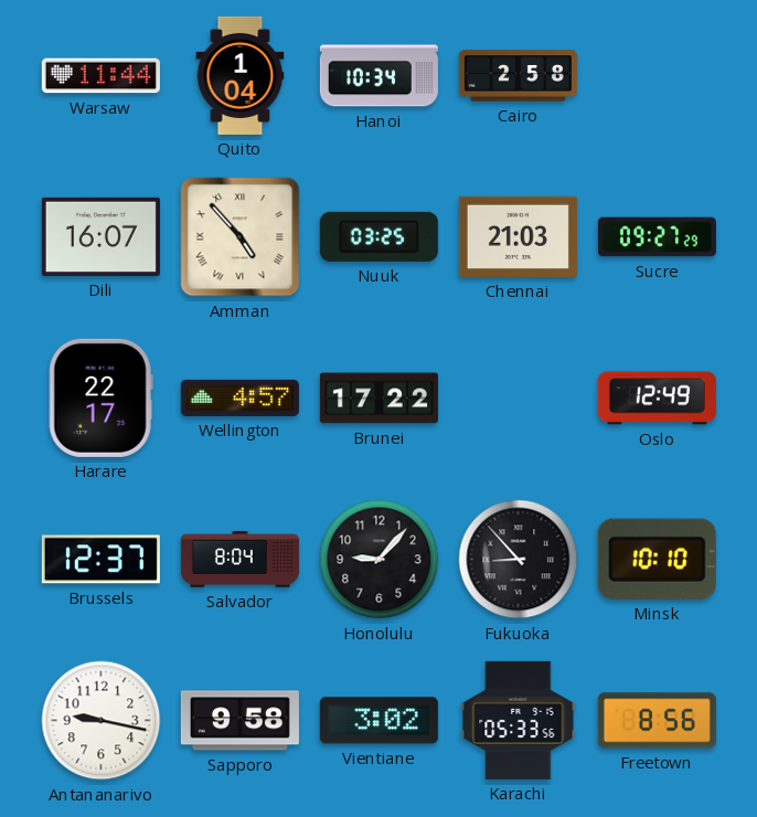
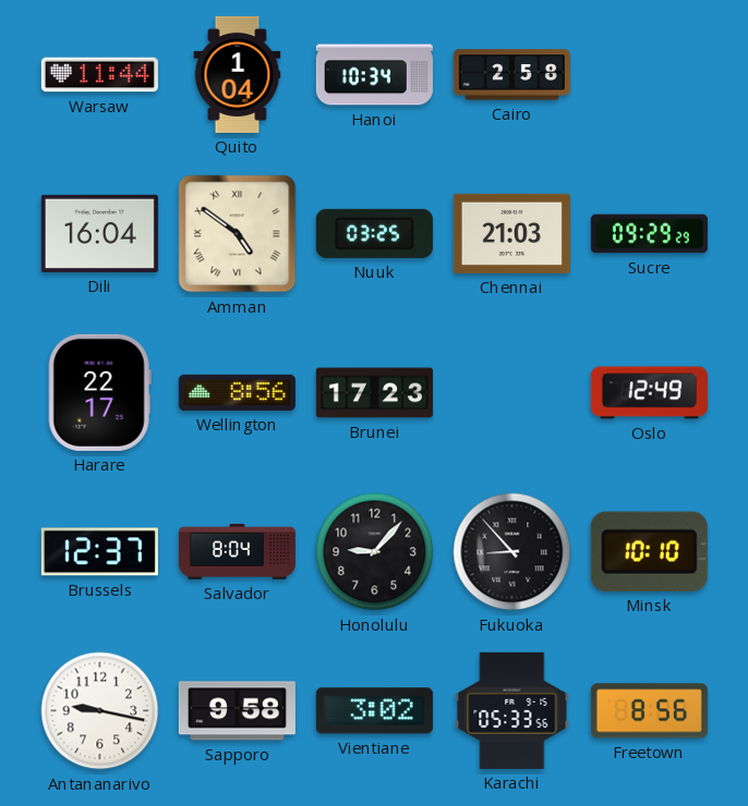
Dili: 16:07 -> 16:04 (99, 233)
Amman: 4:53 -> 4:51 (238, 234)
Sucre: 09:27 -> 09:29 (649, 234)
Wellington: 4:57 -> 8:56 (237, 392)
Brunei: 17:22 -> 17:23 (374, 393)
